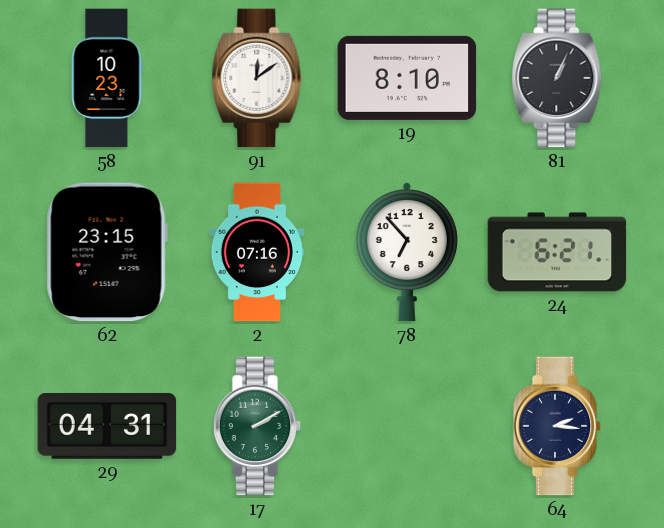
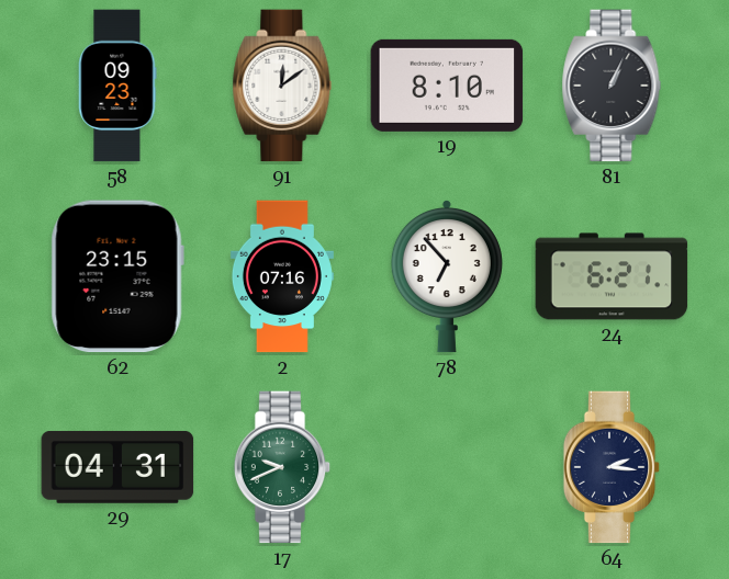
58: 10:23 -> 09:23 (117, 86)
17: 2:10 -> 9:41 (282, 467)
